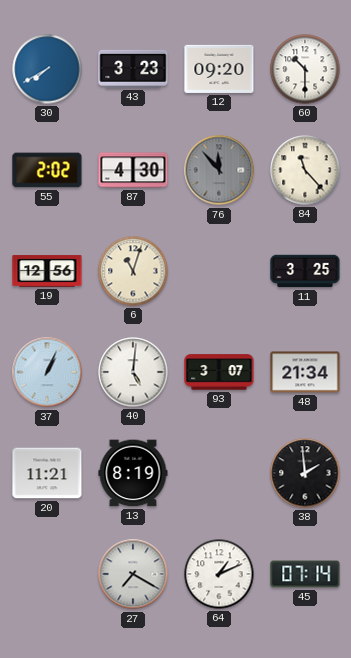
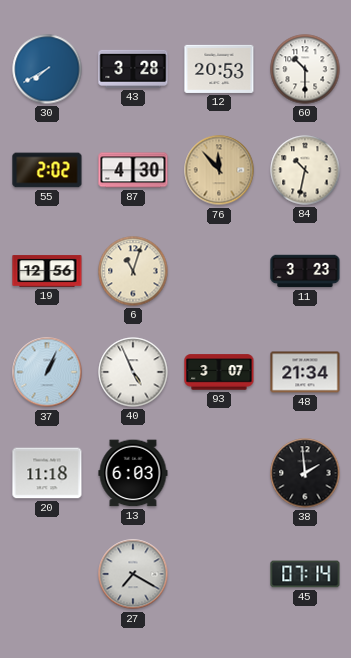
43: 3:23 -> 3:28 (133, 69)
12: 09:20 -> 20:53 (219, 69)
76 dial: grey -> champagne (219, 170)
84: 11:23 -> 10:32 (305, 170)
11: 3:25 -> 3:23 (305, 271)
40: 5:01 -> 4:56 (133, 372)
20: 11:21 -> 11:18 (47, 473)
13: 8:19 -> 6:03 (133, 473)
64: 1:11 -> none (219, 574)
